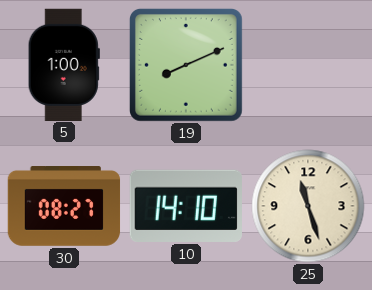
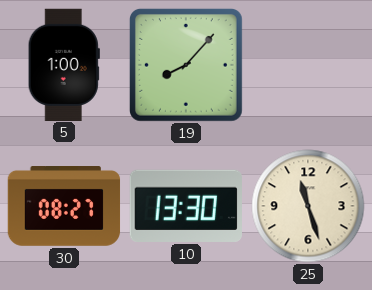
19: 8:11 -> 8:07 (186, 65)
10: 14:10 -> 13:30 (186, 206)
